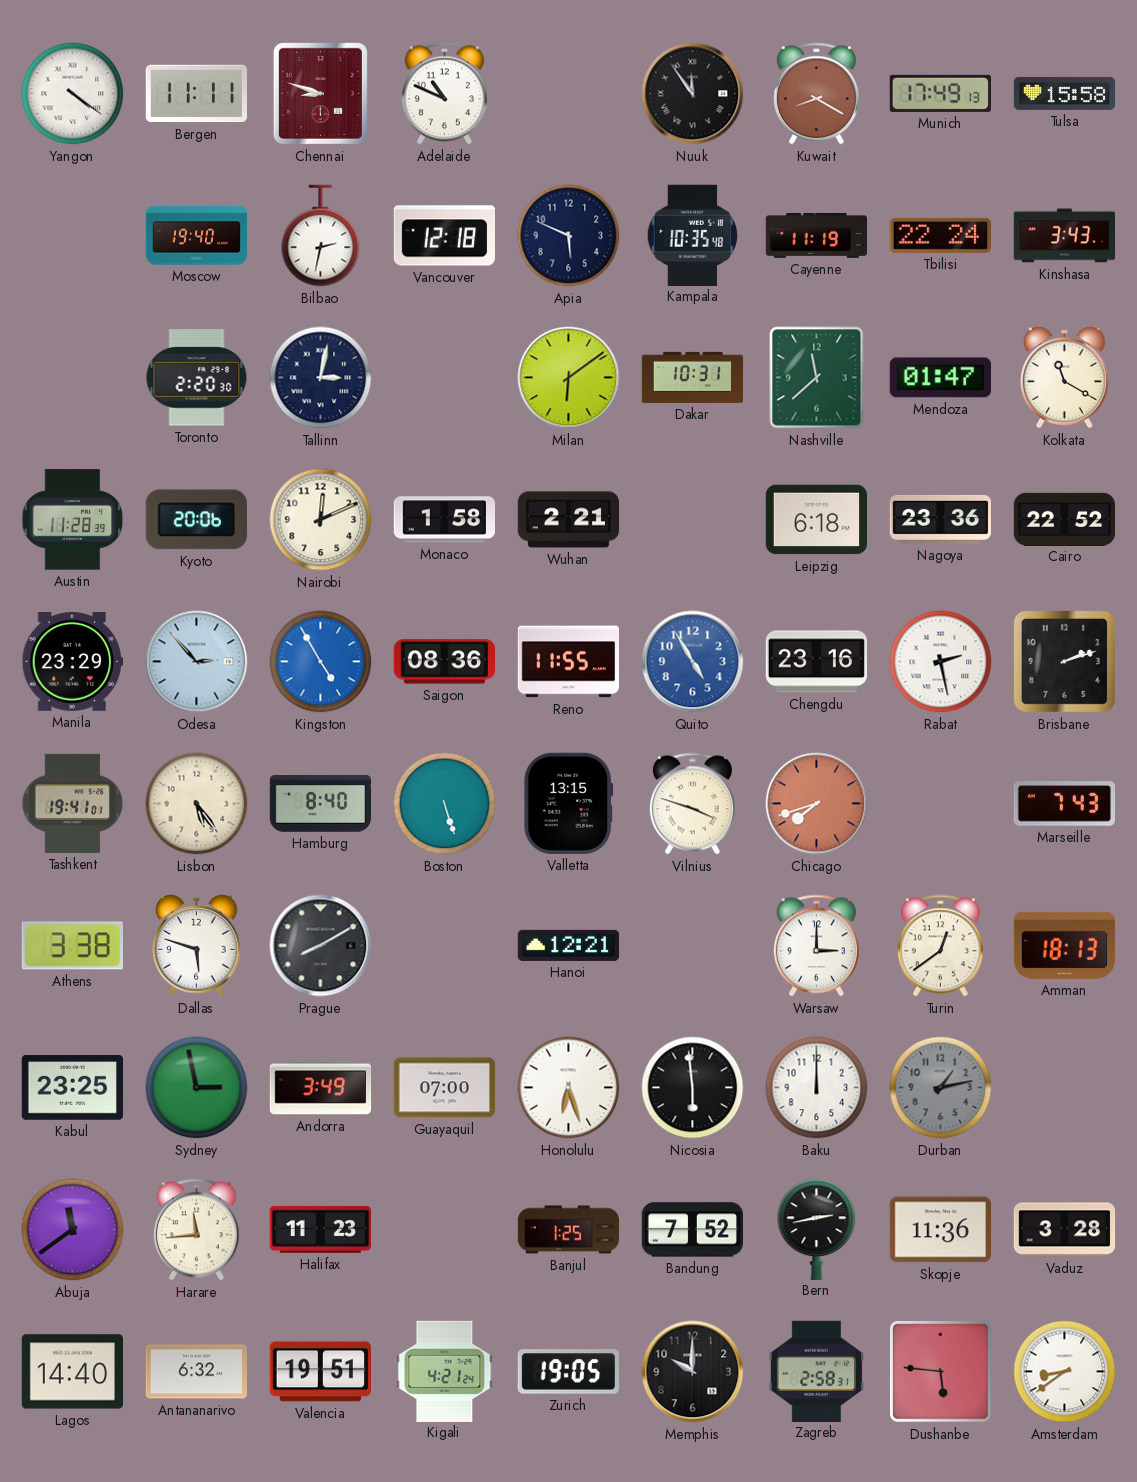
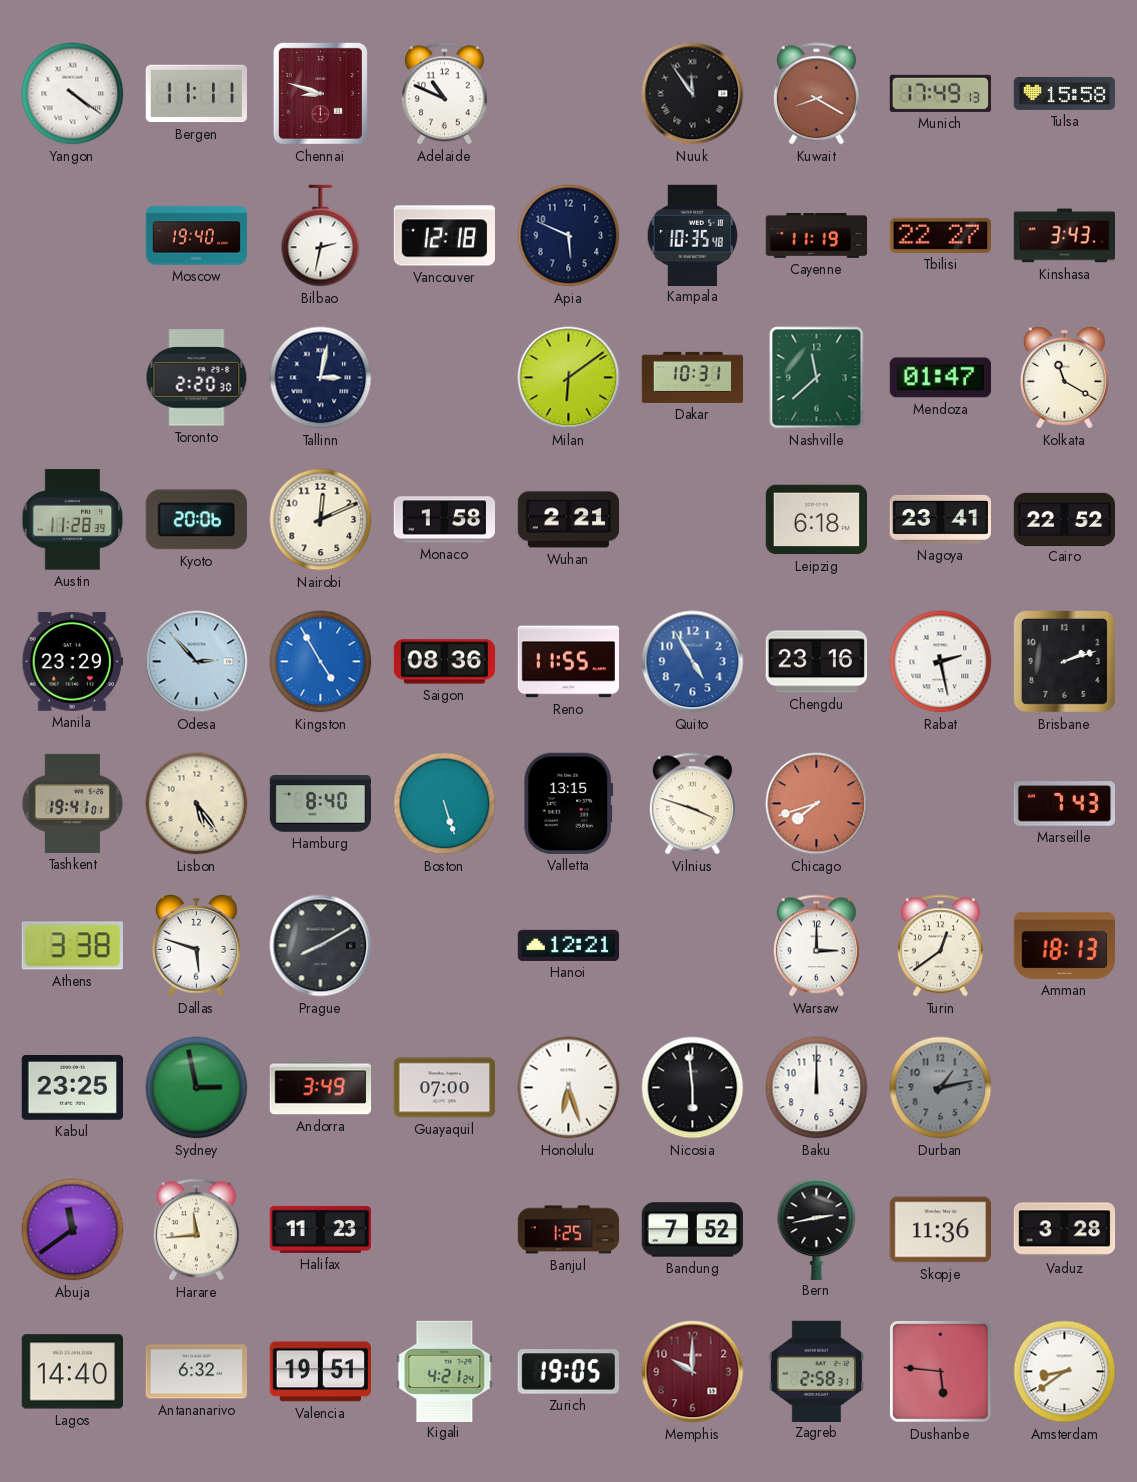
Tbilisi: 22:24 -> 22:27 (940, 235)
Nagoya: 23:36 -> 23:41 (940, 519)
Memphis dial: black -> burgundy (693, 1372)
